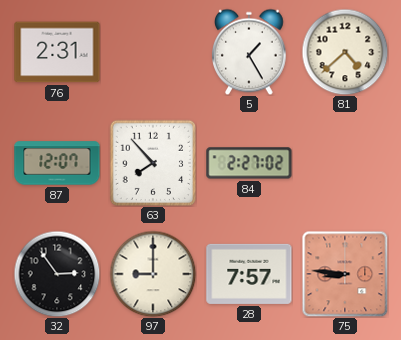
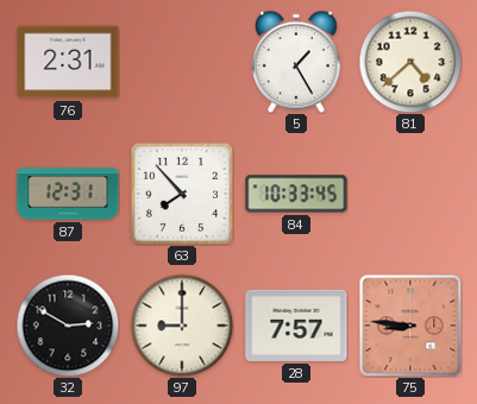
87: 12:07 -> 12:31 (68, 194)
84: 2:27 -> 10:33 (296, 194)
32: 2:54 -> 2:50 (68, 326)
